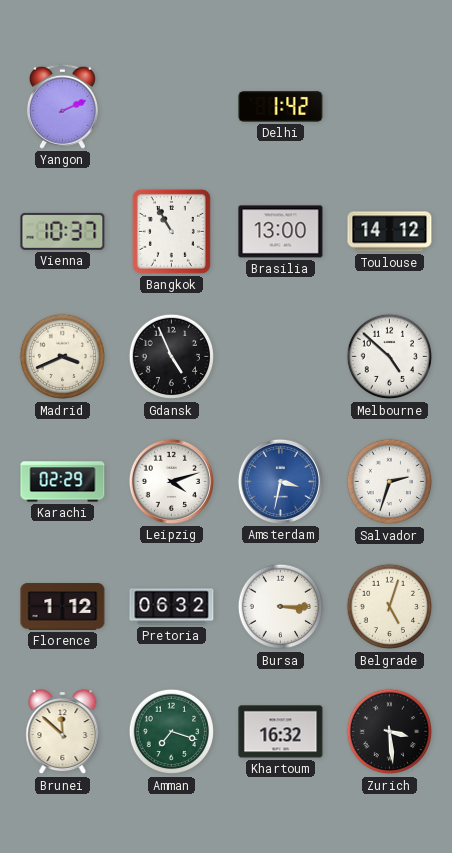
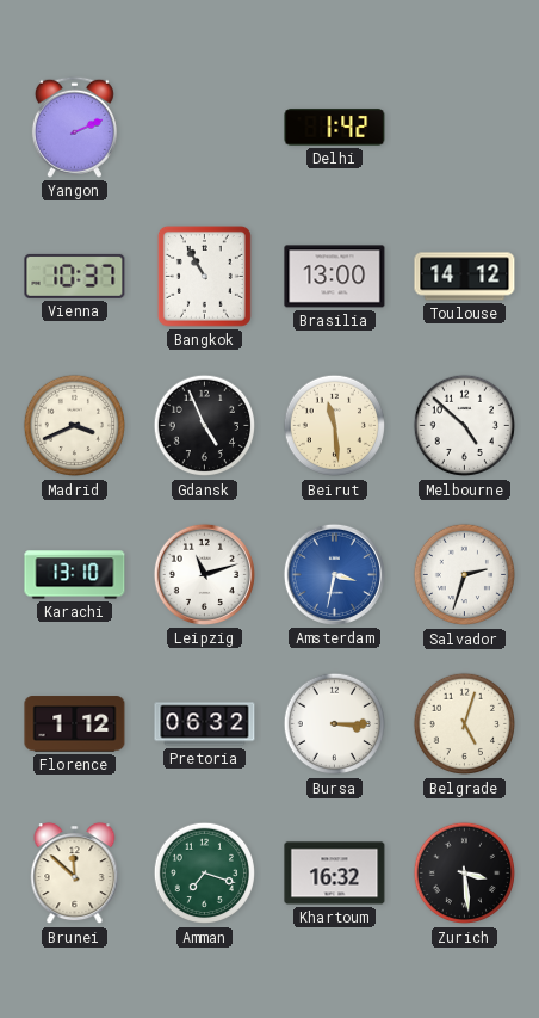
Beirut: none -> 11:29 (335, 426)
Karachi: 02:29 -> 13:10 (75, 575)
Leipzig: 4:12 -> 11:12 (204, 574)
